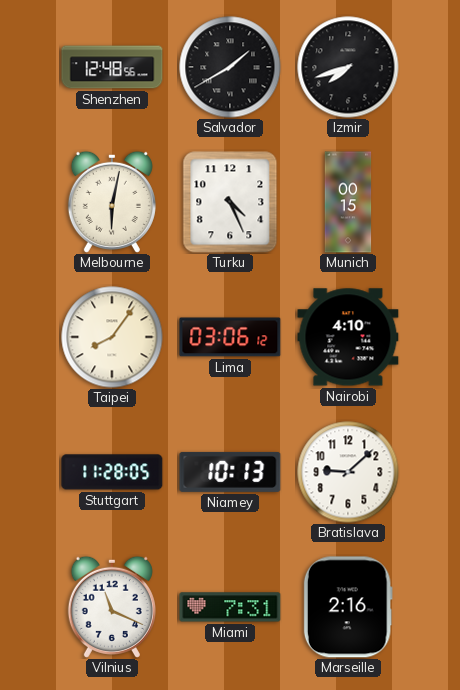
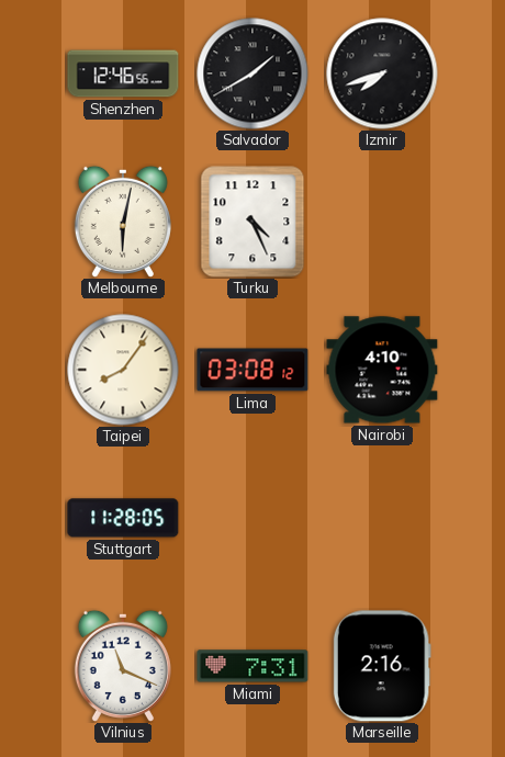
Shenzhen: 12:48 -> 12:46 (123, 74)
Munich: 00:15 -> none (348, 202)
Lima: 03:06 -> 03:08 (252, 370)
Niamey: 10:13 -> none (230, 472)
Bratislava: 9:08 -> none (348, 472)
